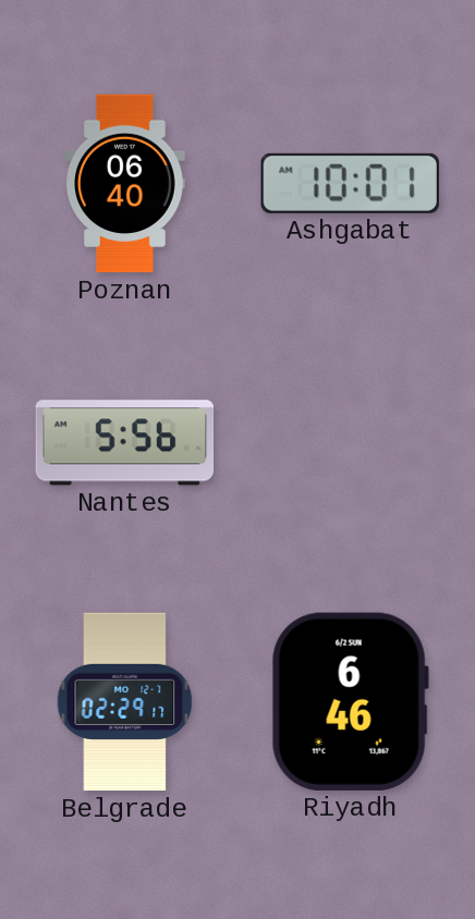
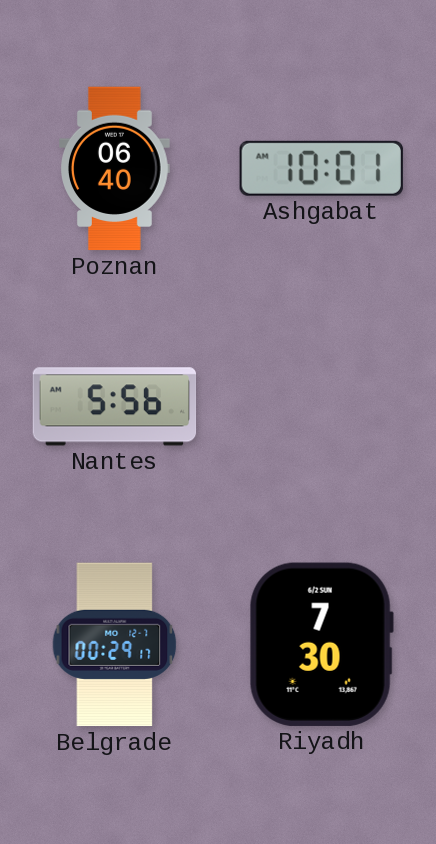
Belgrade: 02:29 -> 00:29 (115, 645)
Riyadh: 6:46 -> 7:30 (321, 644)
